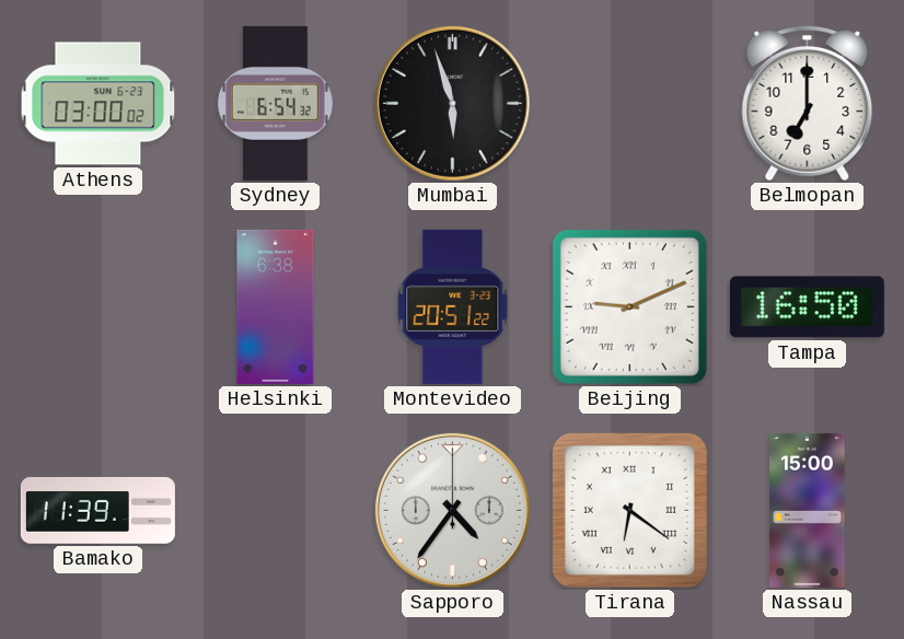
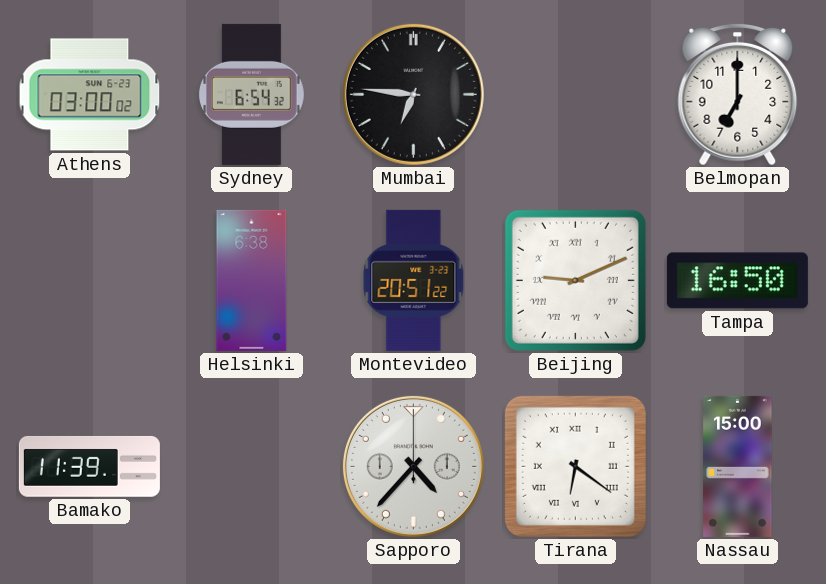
Mumbai: 5:57 -> 6:46 (413, 94)
Sapporo: 4:36 -> 4:37 (413, 466)
